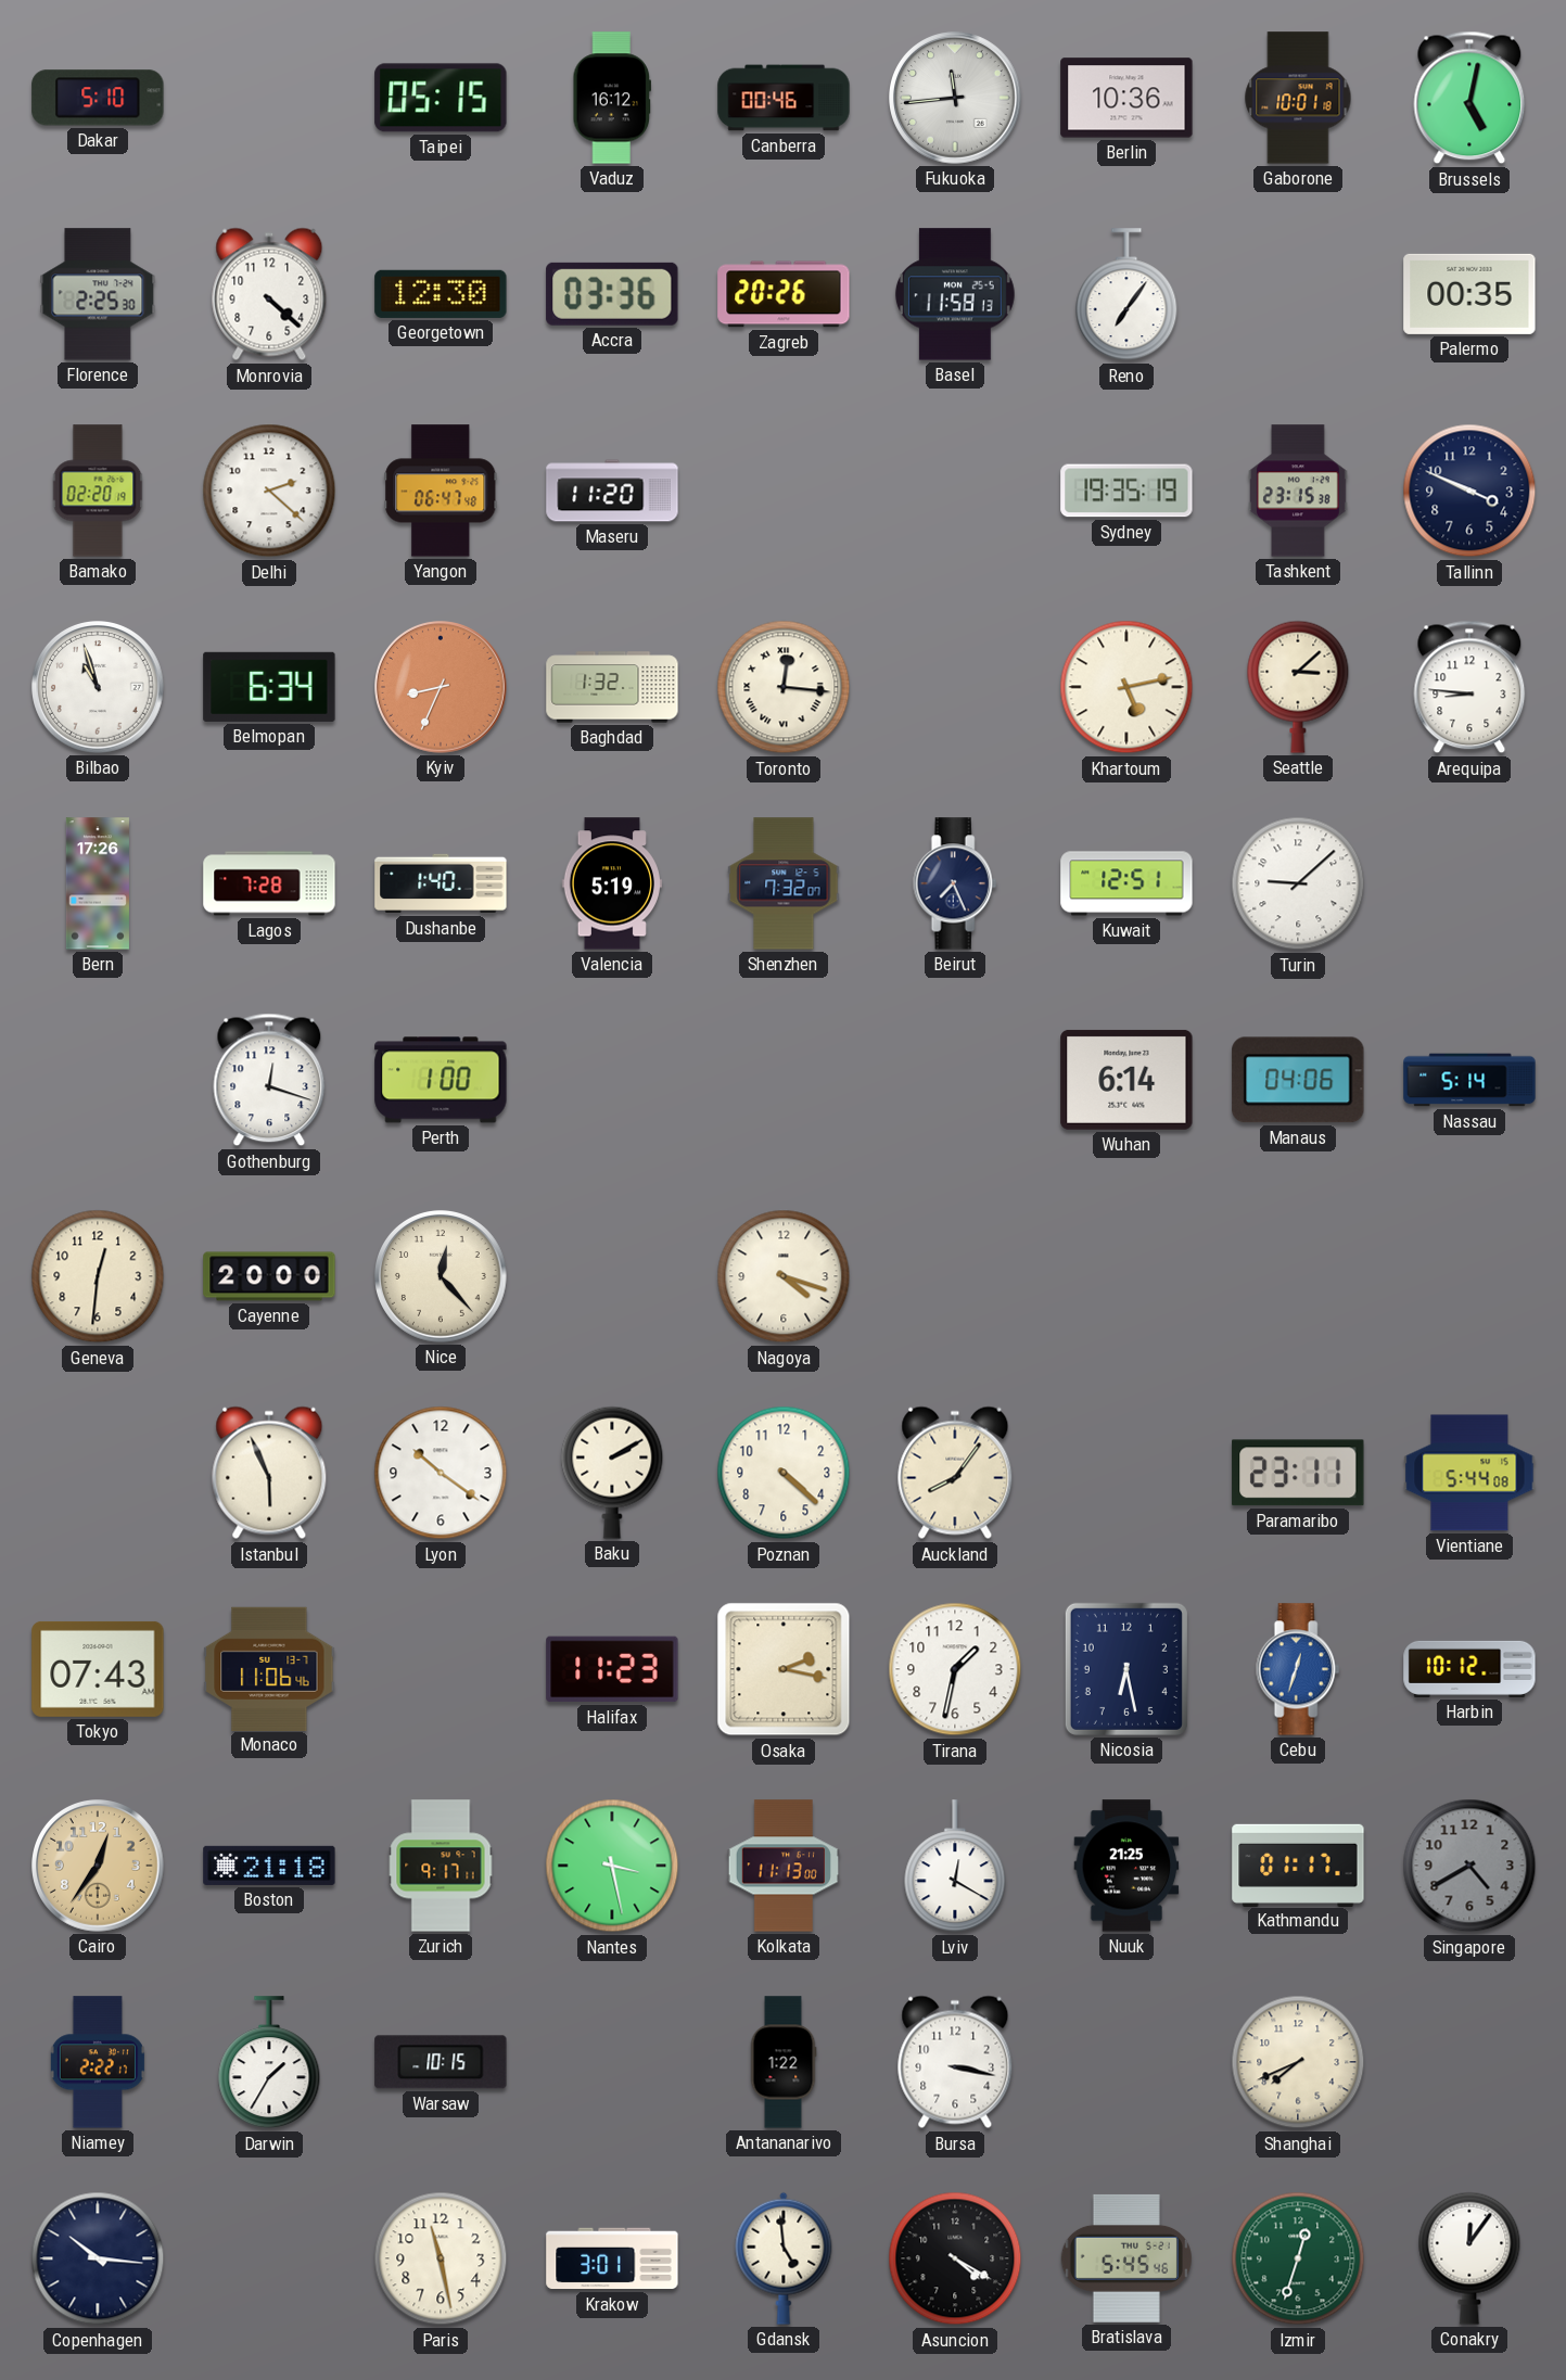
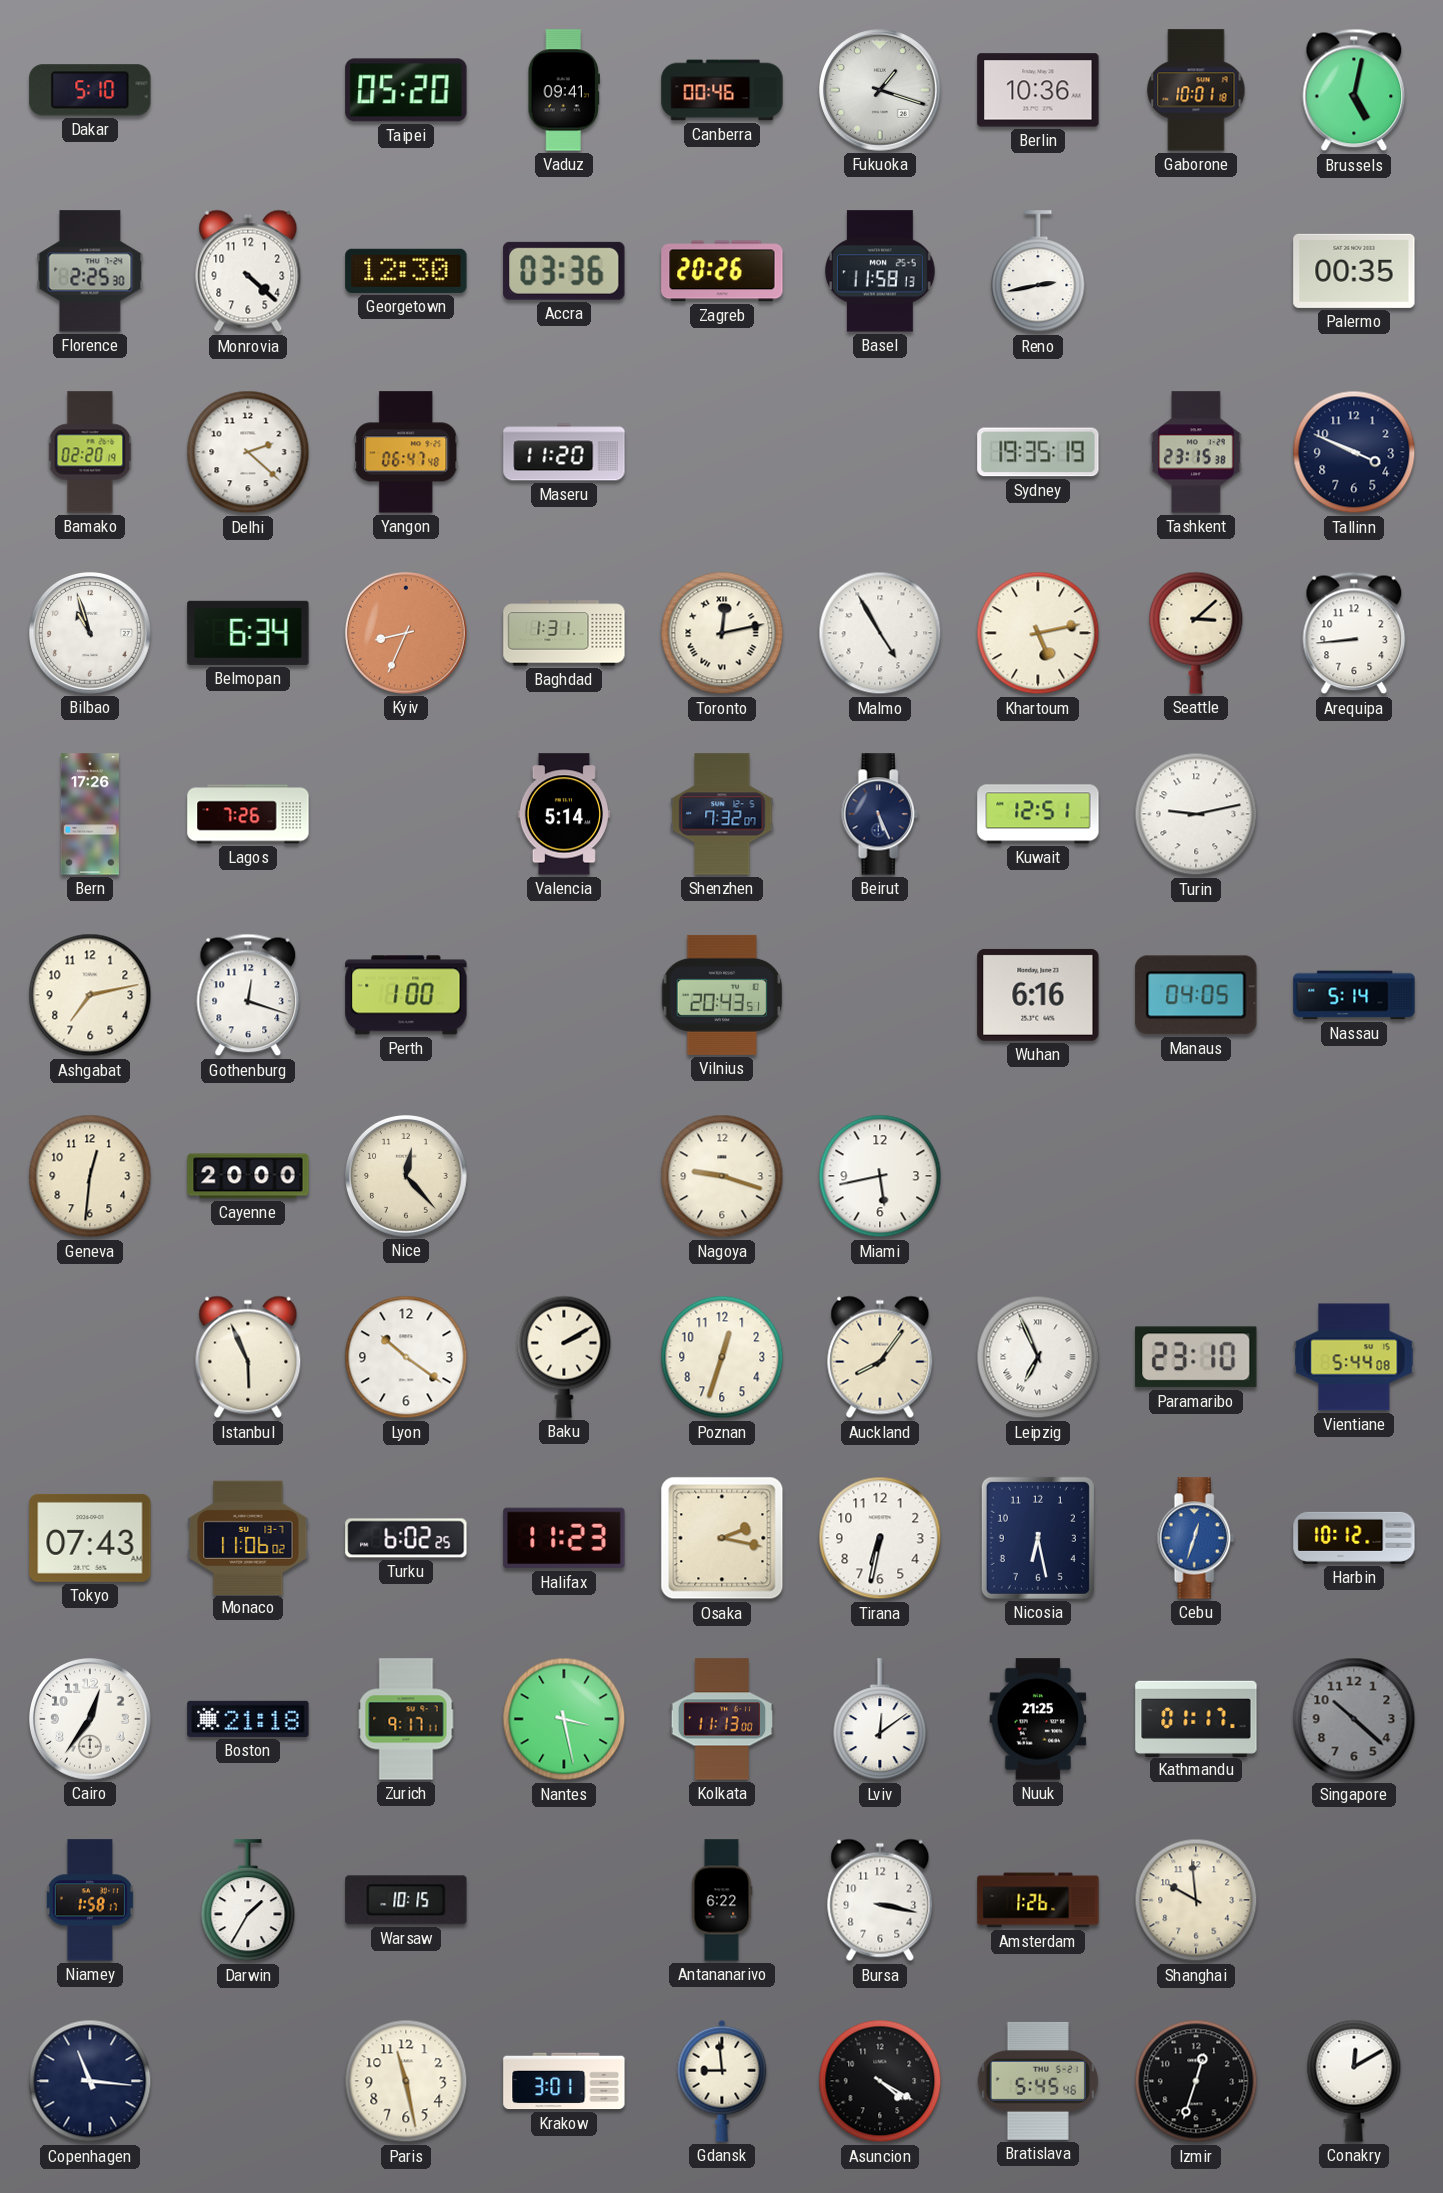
Taipei: 05:15 -> 05:20 (406, 90)
Vaduz: 16:12 -> 09:41 (564, 90)
Fukuoka: 11:44 -> 1:18 (881, 90)
Reno: 7:06 -> 2:43 (1038, 272)
Baghdad: 1:32 -> 1:31 (564, 633)
Toronto: 12:16 -> 12:13 (722, 633)
Malmo: none -> 4:55 (880, 633)
Arequipa: 8:46 -> 8:44 (1354, 633)
Lagos: 7:28 -> 7:26 (248, 814)
Dushanbe: 1:40 -> none (441, 883)
Valencia: 5:19 -> 5:14 (563, 814)
Beirut: 7:26 -> 5:26 (880, 814)
Turin: 9:08 -> 9:13 (1196, 814)
Ashgabat: none -> 7:13 (90, 995)
Vilnius: none -> 20:43 (722, 995)
Wuhan: 6:14 -> 6:16 (1038, 995)
Manaus: 04:06 -> 04:05 (1196, 995)
Nagoya: 4:18 -> 9:18 (722, 1176)
Miami: none -> 5:43 (880, 1176)
Poznan: 4:22 -> 12:33 (722, 1357)
Leipzig: none -> 6:56 (1038, 1357)
Paramaribo: 23:11 -> 23:10 (1196, 1357)
Monaco: 11:06:46 -> 11:06:02 (248, 1537)
Turku: none -> 6:02 (406, 1538)
Tirana: 1:32 -> 6:32 (880, 1538)
Cairo dial: champagne -> white (91, 1719)
Lviv: 12:20 -> 12:09 (880, 1720)
Singapore: 4:40 -> 10:22 (1354, 1719)
Niamey: 2:22 -> 1:58 (90, 1900)
Antananarivo: 1:22 -> 6:22 (722, 1900)
Amsterdam: none -> 1:26 (1038, 1900)
Shanghai: 7:41 -> 9:59 (1196, 1900)
Copenhagen: 10:16 -> 11:16 (90, 2081)
Gdansk: 4:59 -> 8:59 (722, 2081)
Izmir dial: green -> black (1196, 2081)
Conakry: 12:06 -> 12:10 (1354, 2081)
